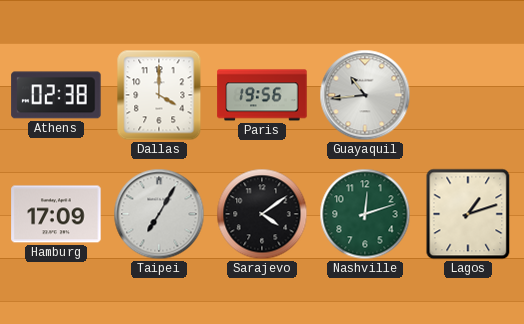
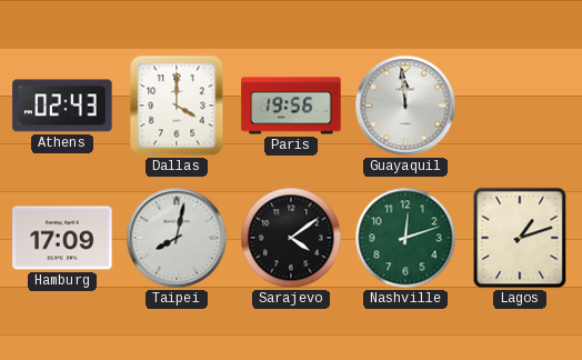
Athens: 02:38 -> 02:43 (62, 106)
Guayaquil: 10:44 -> 11:59 (405, 106)
Taipei: 7:05 -> 8:02 (177, 238)
